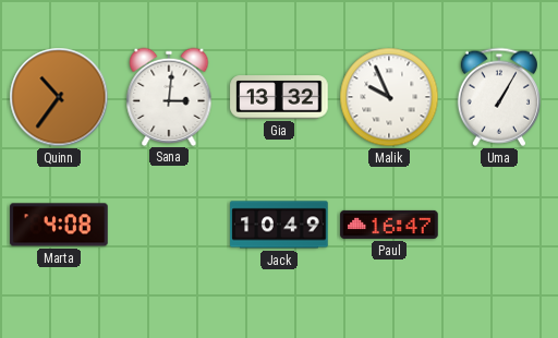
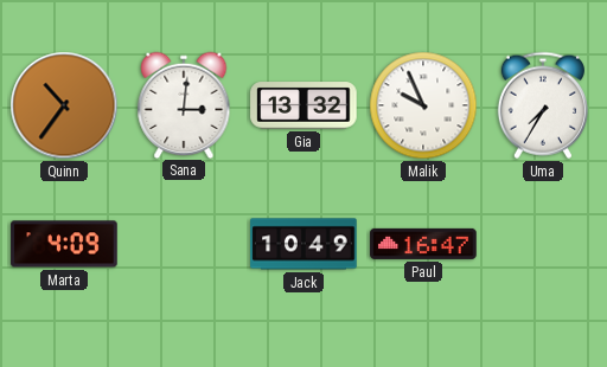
Uma: 1:05 -> 7:35 (543, 105)
Marta: 4:08 -> 4:09 (64, 244)
